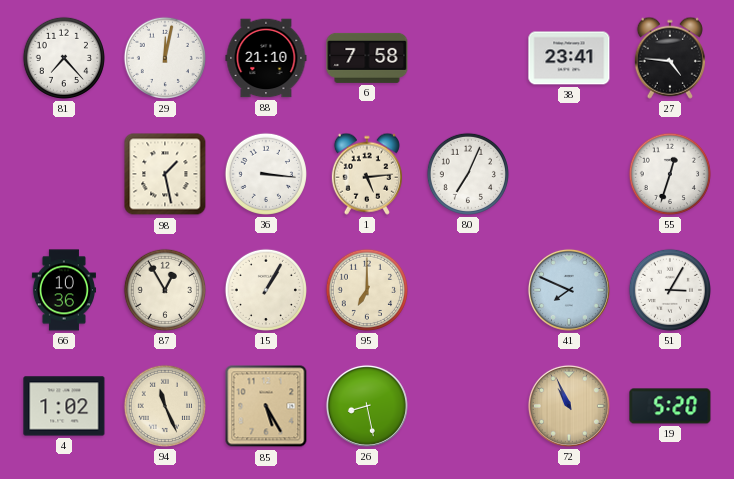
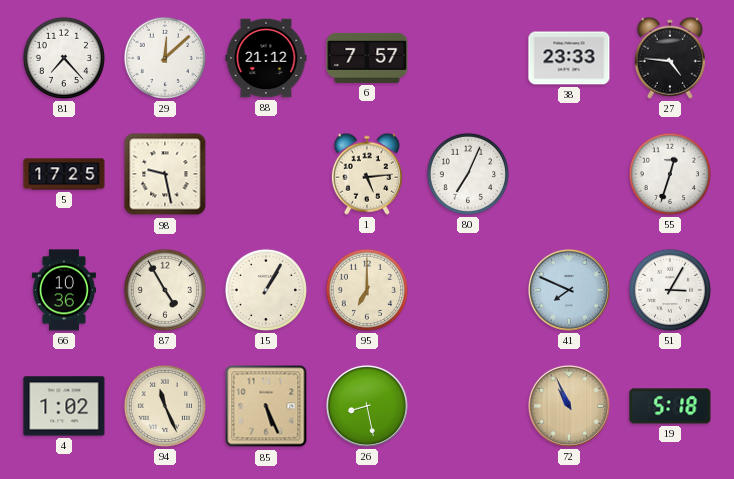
29: 12:02 -> 12:08 (165, 58)
88: 21:10 -> 21:12 (266, 58)
6: 7:58 -> 7:57 (367, 58)
38: 23:41 -> 23:33 (569, 58)
5: none -> 17:25 (64, 174)
98: 1:28 -> 9:28 (165, 174)
36: 3:16 -> none (266, 174)
87: 12:55 -> 4:55 (165, 290)
85: 5:25 -> 5:26 (266, 406)
19: 5:20 -> 5:18 (670, 406)
